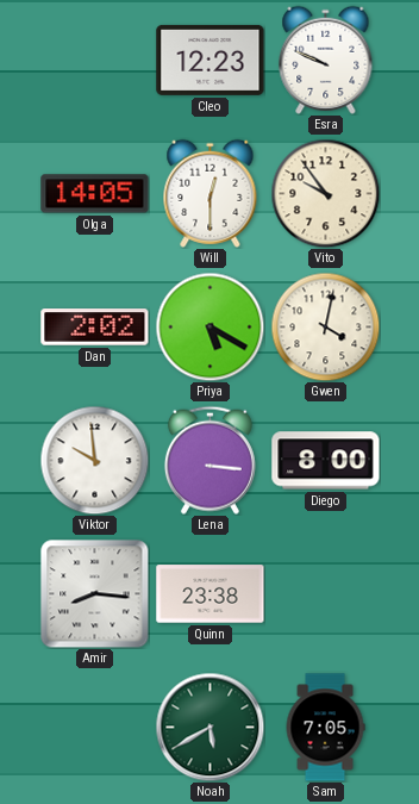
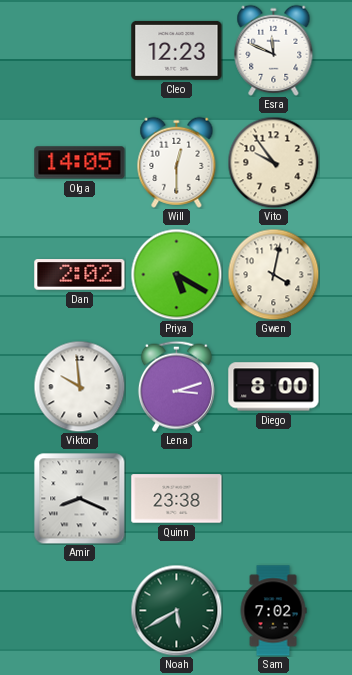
Esra: 9:49 -> 11:49 (274, 50)
Lena: 3:16 -> 3:12 (176, 386)
Amir: 8:16 -> 8:19 (79, 498)
Sam: 7:05 -> 7:02 (273, 611)
